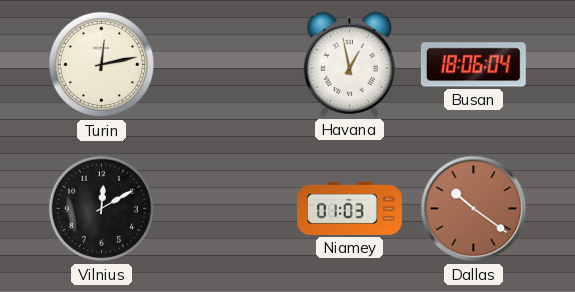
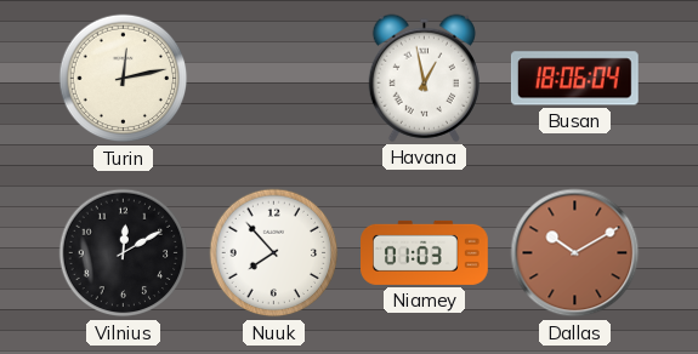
Nuuk: none -> 7:53 (274, 253)
Dallas: 10:21 -> 10:10 (575, 253)
